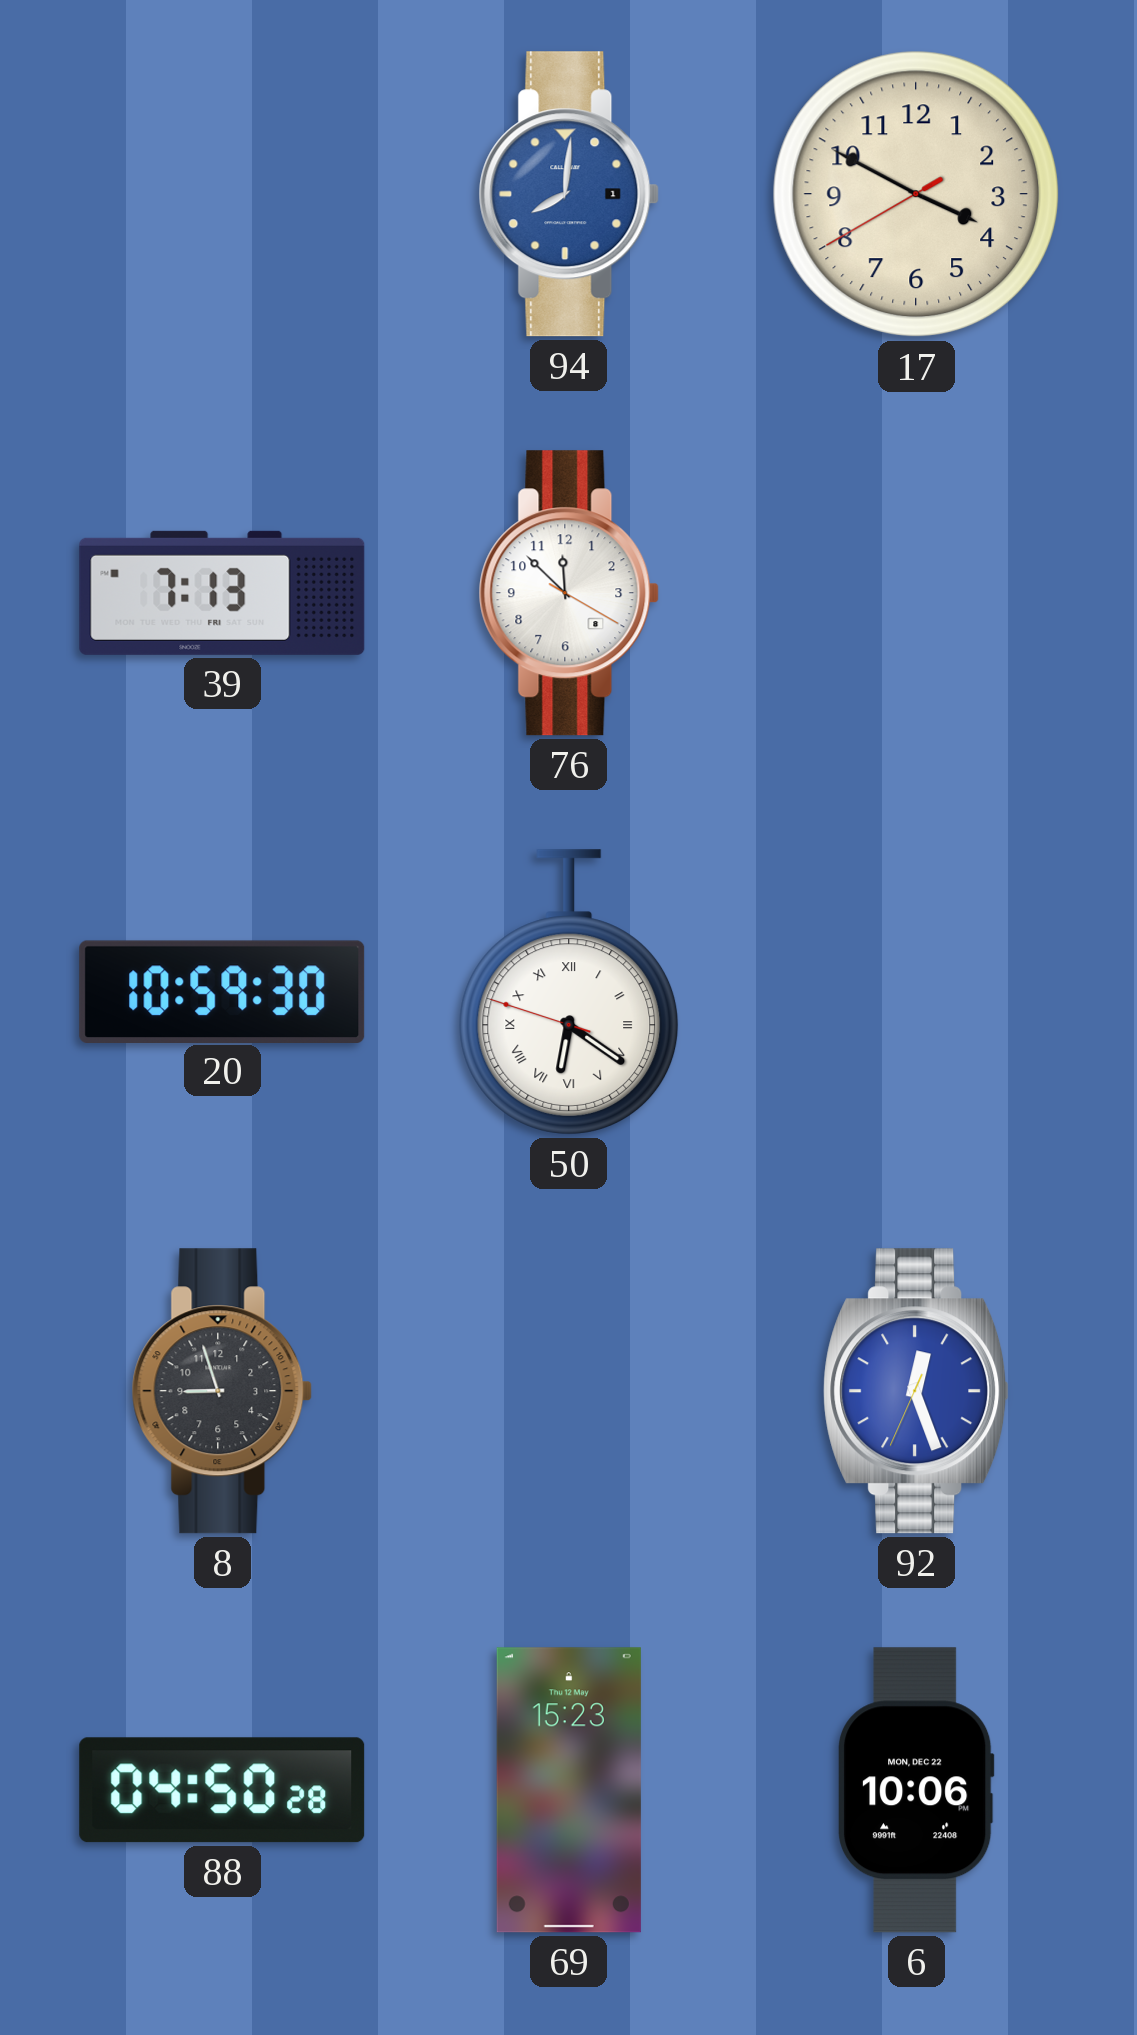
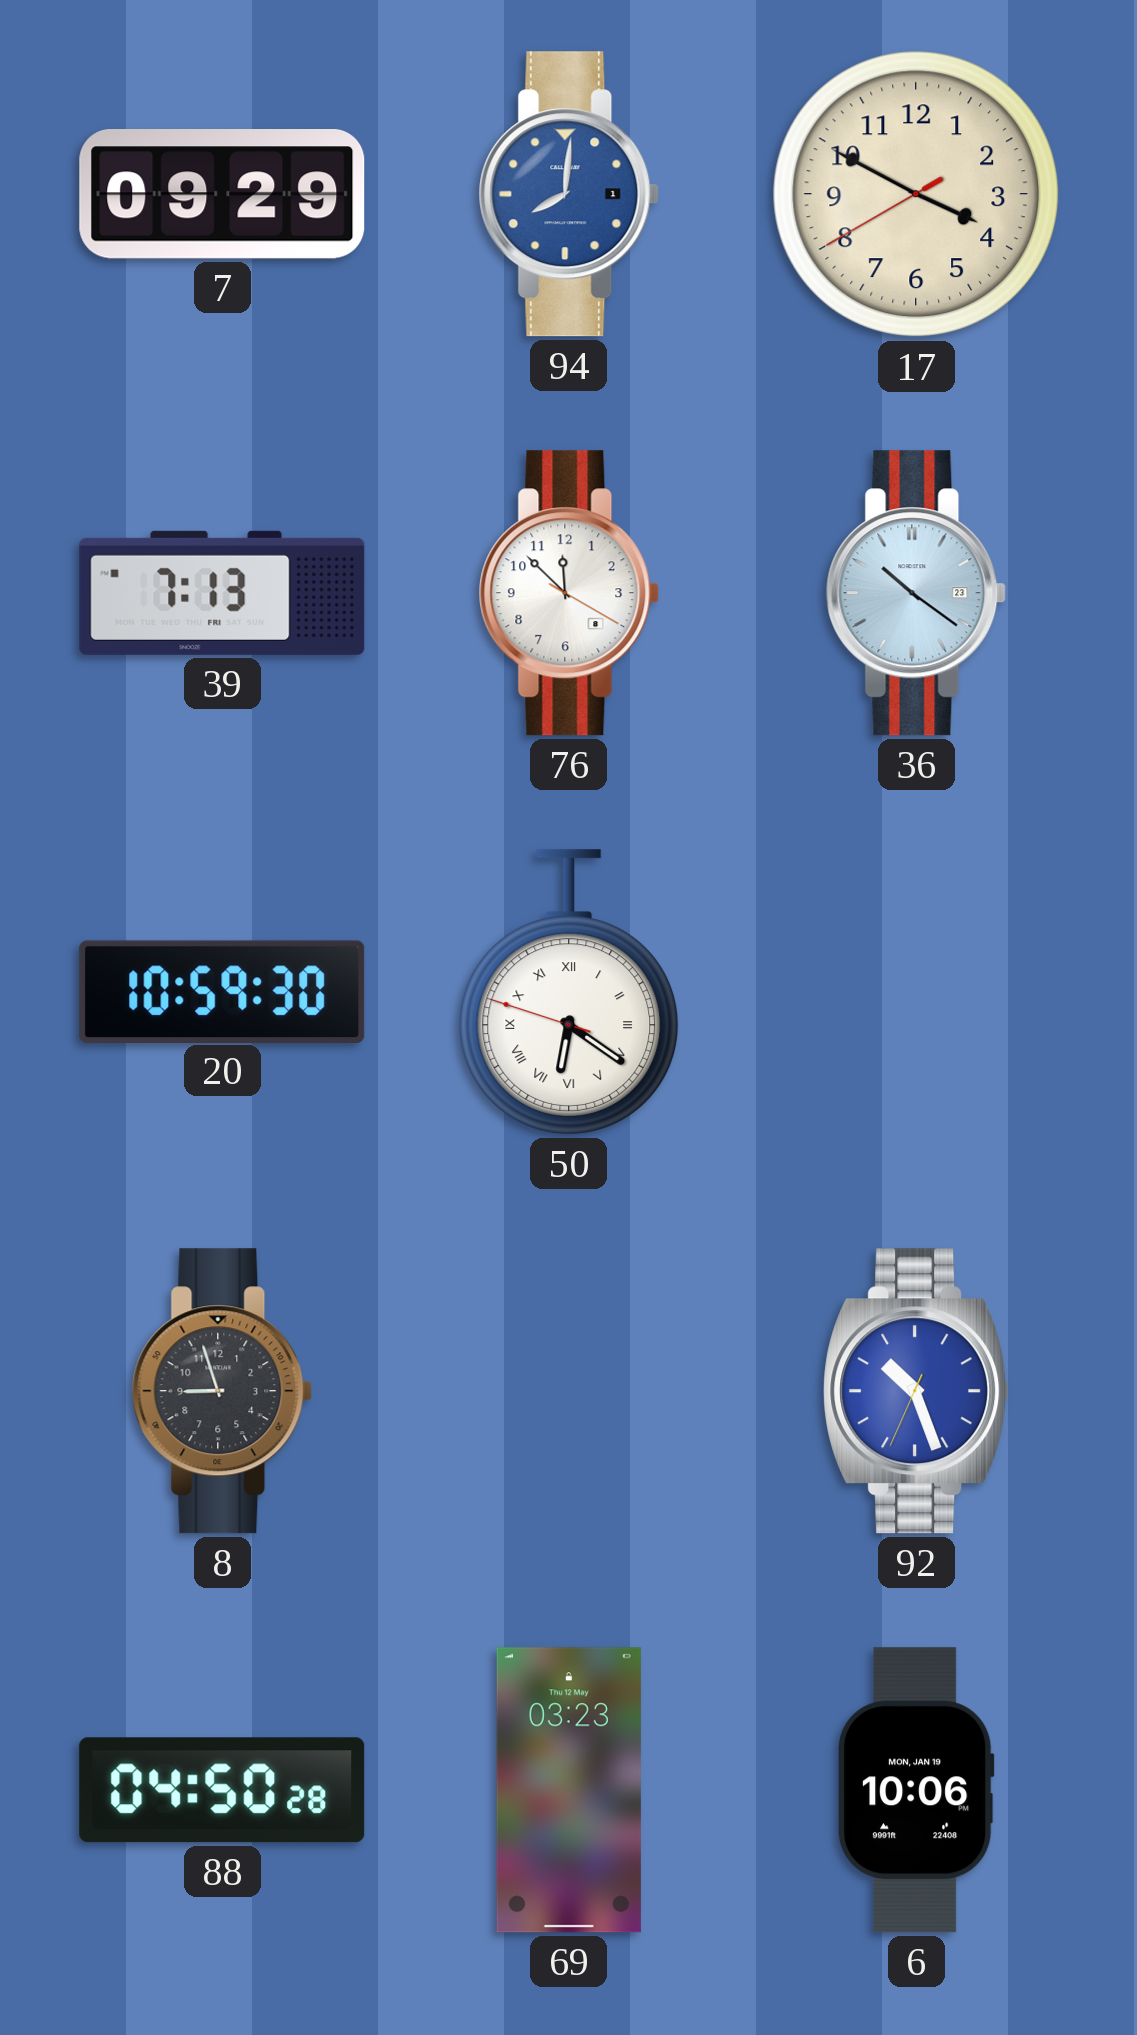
7: none -> 09:29 (222, 195)
36: none -> 10:21 (916, 593)
92: 12:26 -> 10:26 (917, 1391)
69: 15:23 -> 03:23 (569, 1790)
6 date: MON, DEC 22 -> MON, JAN 19 (916, 1790)
